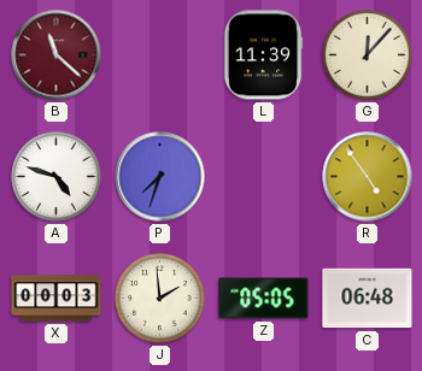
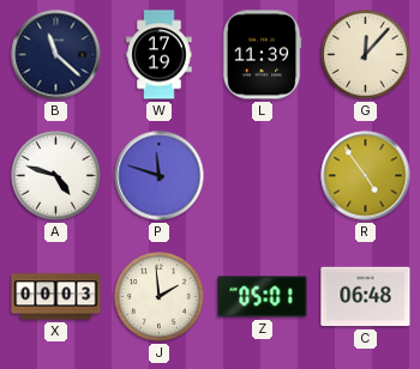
B dial: burgundy -> navy (56, 55)
W: none -> 17:19 (160, 55)
P: 7:33 -> 11:48 (160, 176)
Z: 05:05 -> 05:01 (263, 297)
